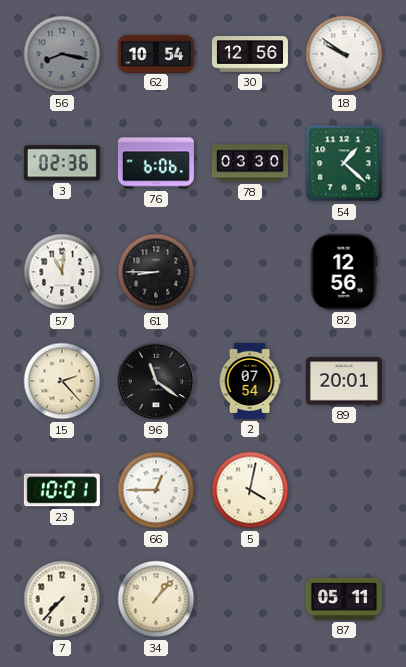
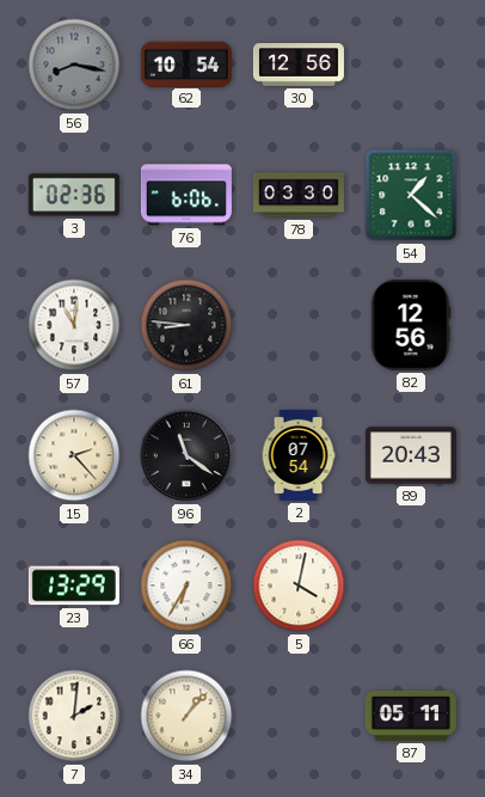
18: 9:51 -> none (344, 54)
61: 8:45 -> 8:46 (186, 325)
89: 20:01 -> 20:43 (411, 455)
23: 10:01 -> 13:29 (74, 586)
66: 12:45 -> 6:35 (186, 586)
7: 7:37 -> 2:01 (74, 716)
